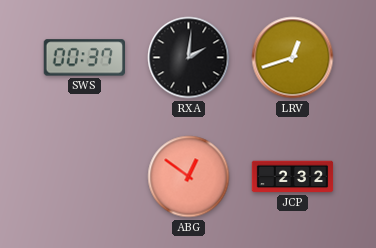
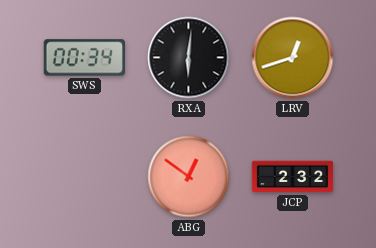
SWS: 00:37 -> 00:34 (84, 58)
RXA: 2:01 -> 6:01 (189, 58)
